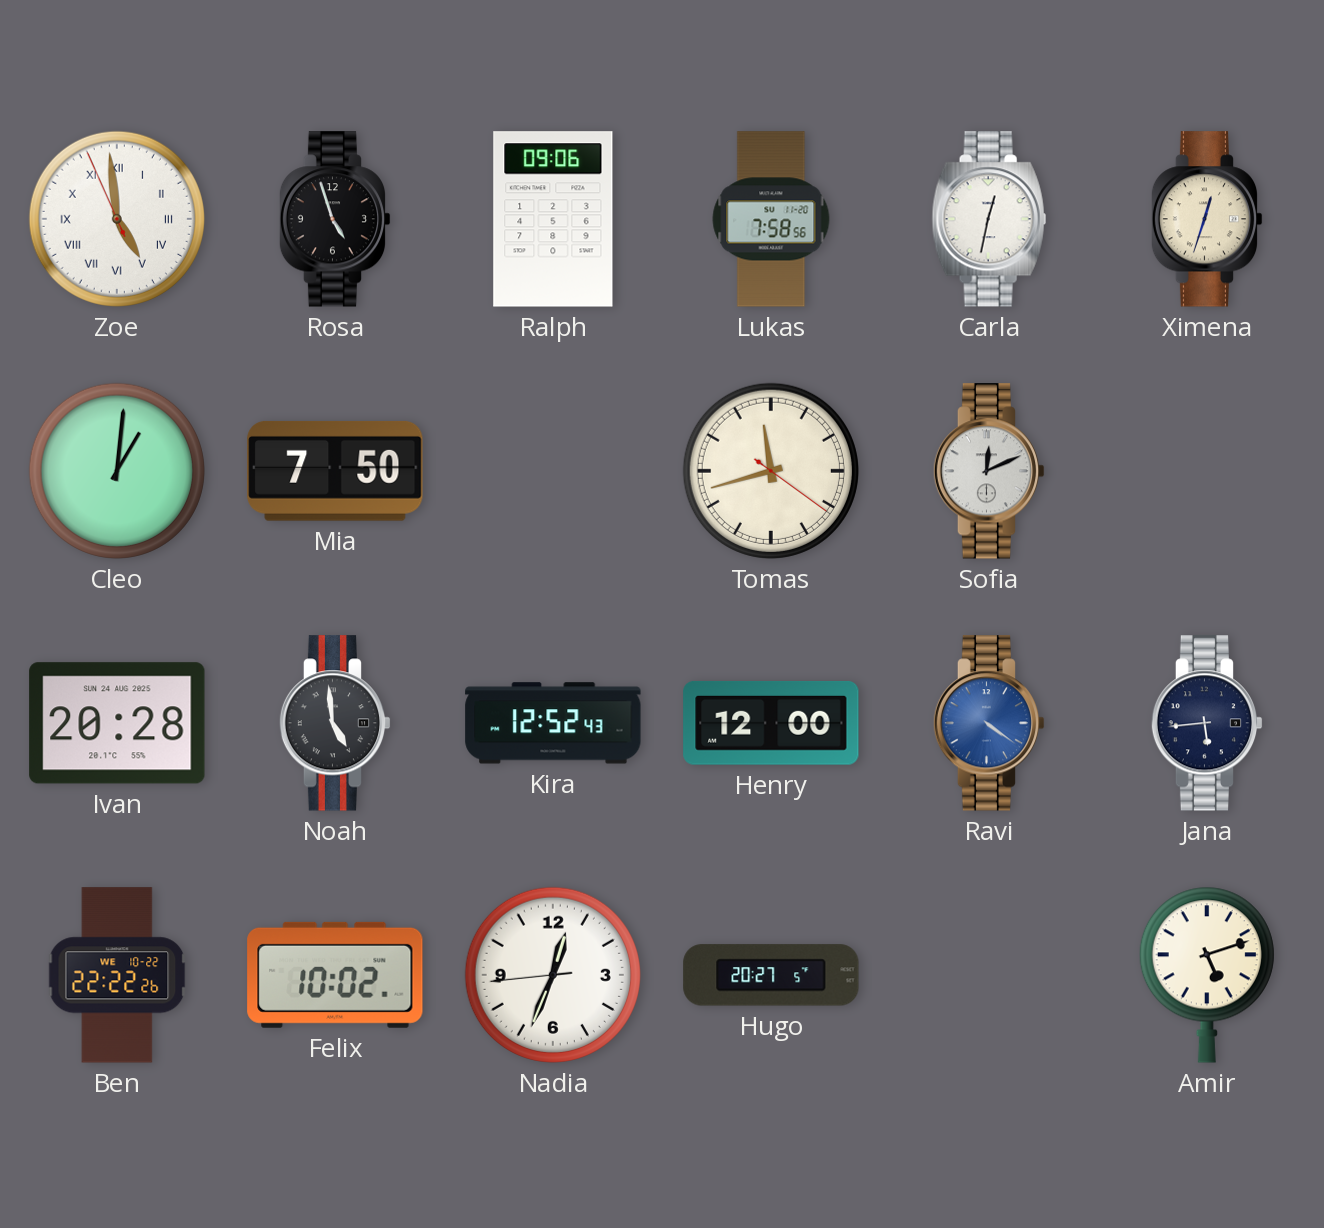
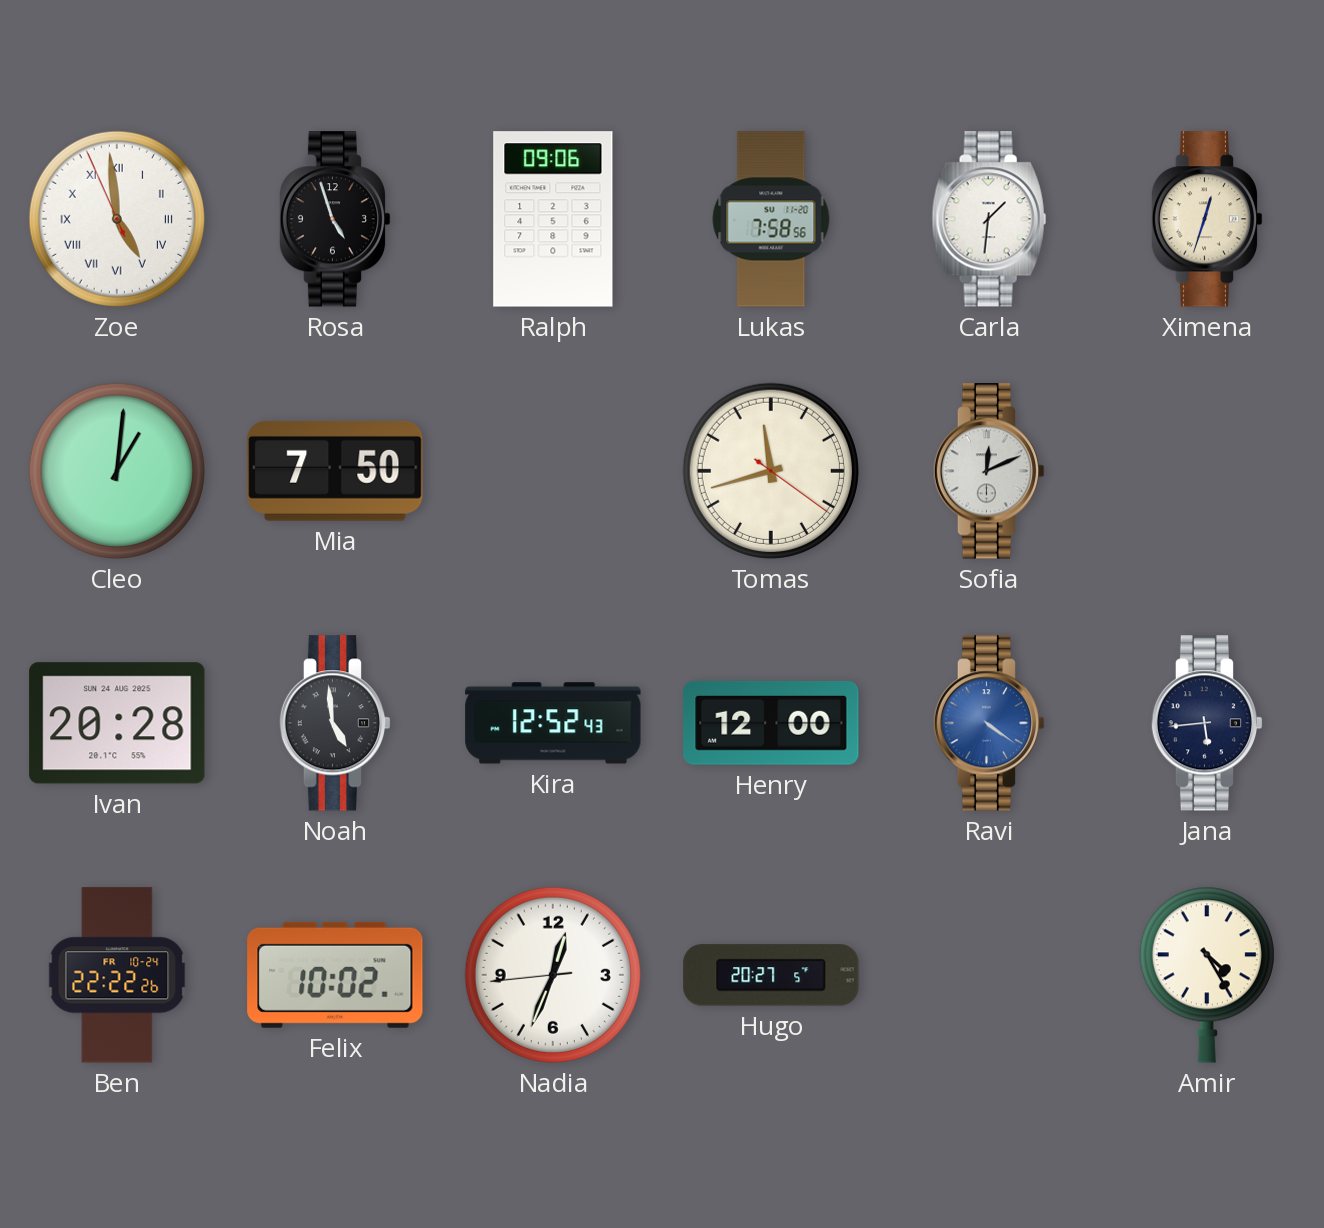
Carla: 12:32 -> 1:31 (989, 219)
Ben date: WE 10-22 -> FR 10-24 (117, 975)
Amir: 5:12 -> 4:25 (1207, 975)
